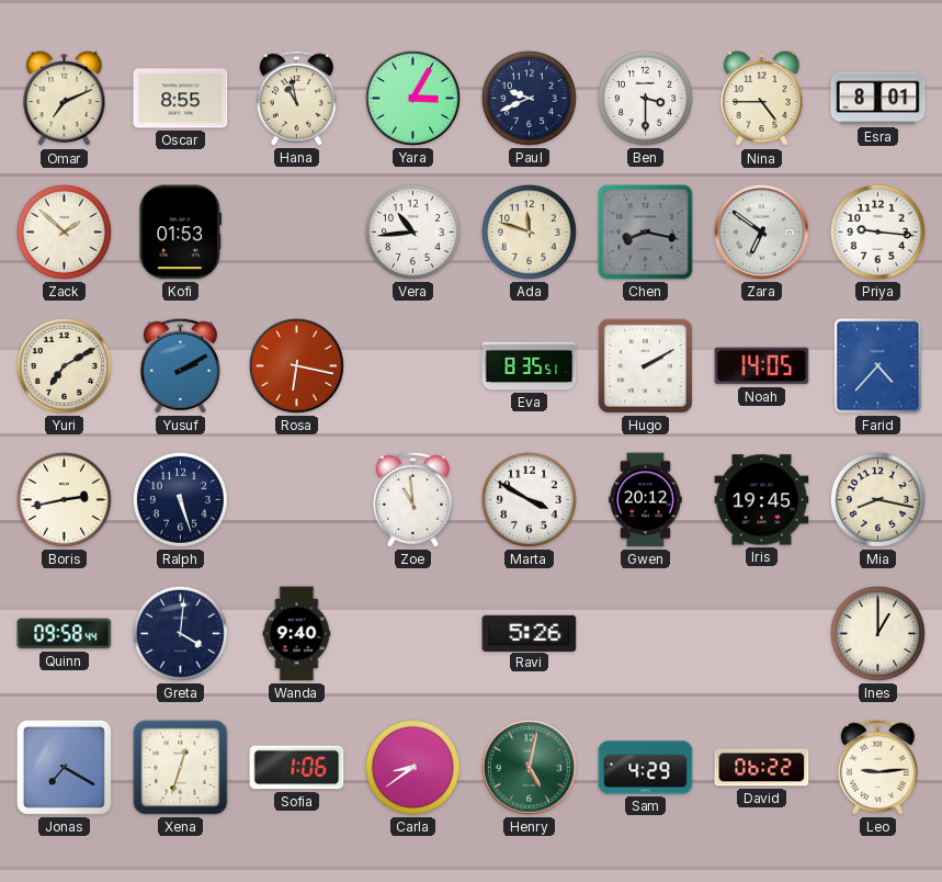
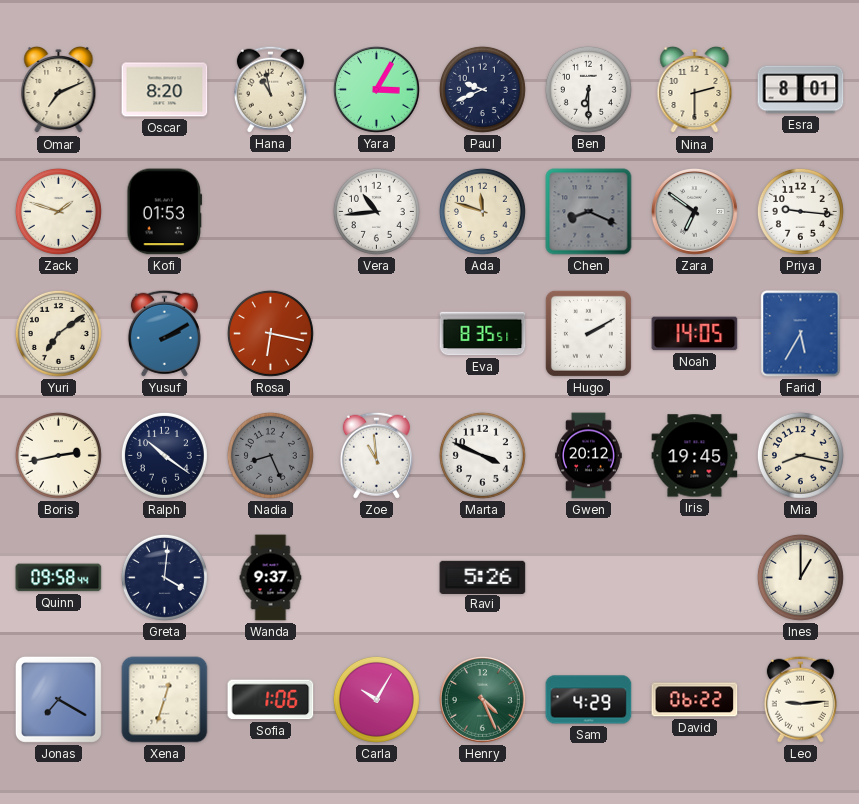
Oscar: 8:55 -> 8:20 (165, 90)
Ben: 3:30 -> 6:30 (588, 89)
Nina: 4:45 -> 2:30 (695, 90)
Zack: 1:52 -> 1:48 (58, 211)
Chen: 8:17 -> 8:19 (589, 212)
Yuri: 7:10 -> 7:09 (58, 333)
Farid: 4:37 -> 5:35 (801, 334)
Ralph: 5:27 -> 10:21 (164, 455)
Nadia: none -> 8:26 (270, 455)
Marta: 3:50 -> 3:49 (482, 455)
Wanda: 9:40 -> 9:37 (271, 578)
Carla: 8:39 -> 10:05 (376, 699)
Henry: 5:02 -> 4:26 (482, 699)
